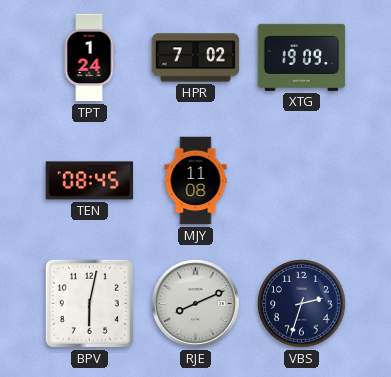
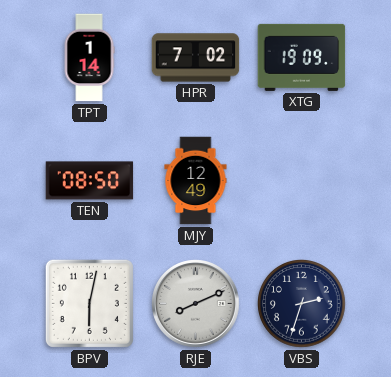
TPT: 1:24 -> 1:14 (89, 58)
TEN: 08:45 -> 08:50 (90, 181)
MJY: 11:08 -> 12:49 (196, 181)
